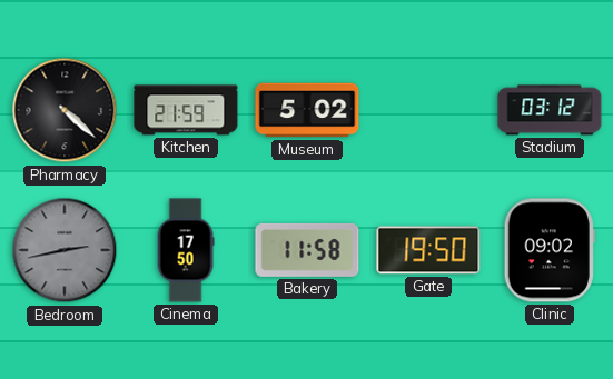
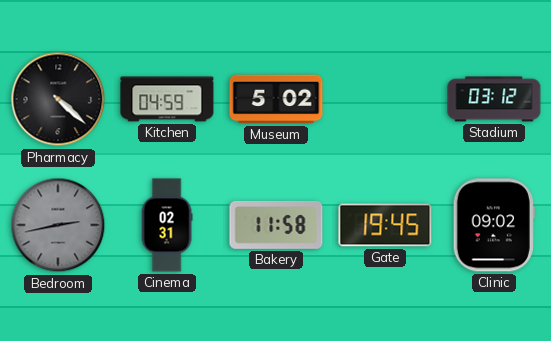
Kitchen: 21:59 -> 04:59 (167, 99)
Cinema: 17:50 -> 02:31 (167, 225)
Gate: 19:50 -> 19:45 (385, 225)
